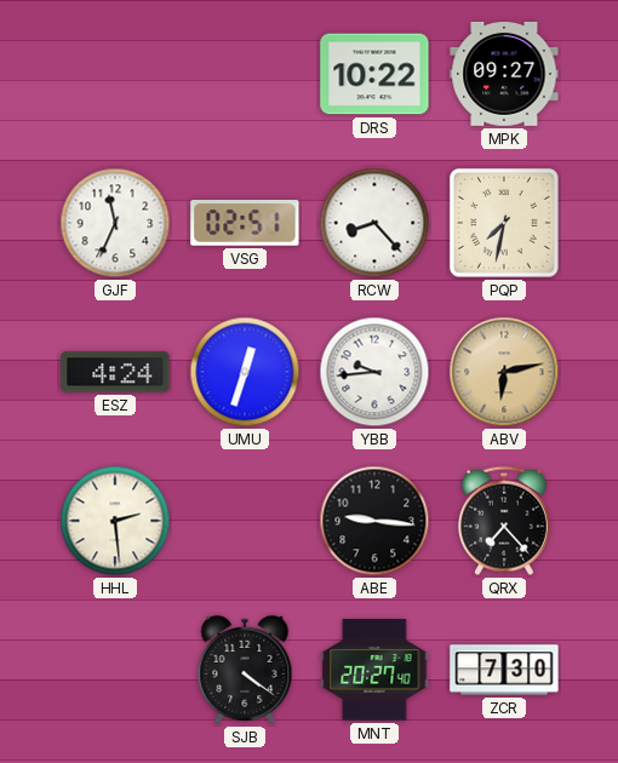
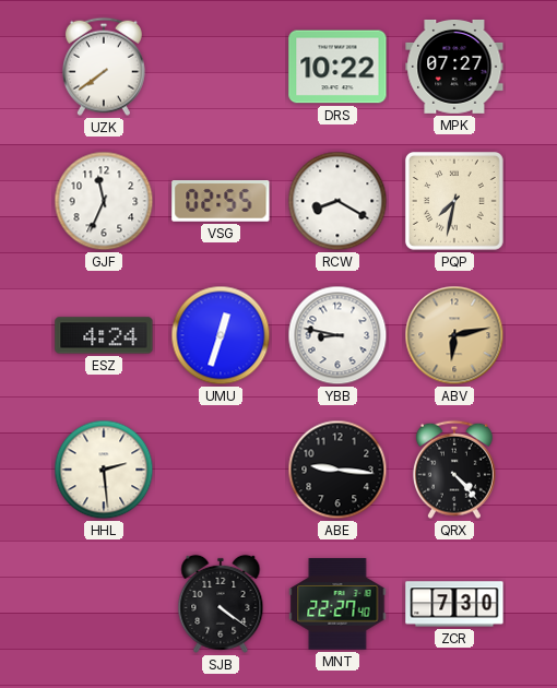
UZK: none -> 7:39 (104, 67)
MPK: 09:27 -> 07:27 (454, 67)
VSG: 02:51 -> 02:55 (221, 201)
RCW: 8:23 -> 8:20 (337, 201)
YBB: 9:44 -> 8:47 (337, 335)
QRX: 7:23 -> 4:23 (454, 470)
MNT: 20:27 -> 22:27 (337, 604)
